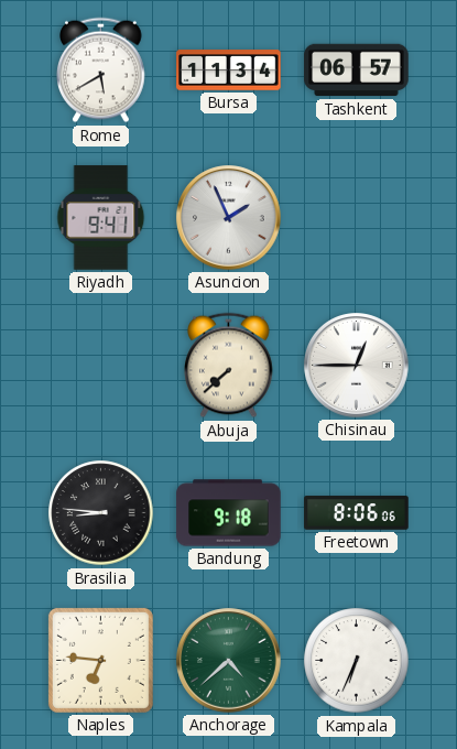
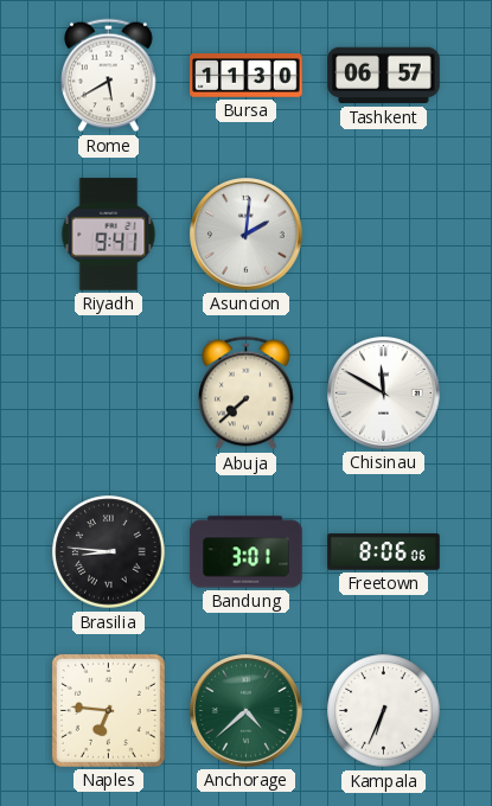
Bursa: 11:34 -> 11:30 (247, 76)
Asuncion: 1:56 -> 2:01 (247, 235)
Chisinau: 12:45 -> 11:50 (384, 394)
Bandung: 9:18 -> 3:01 (247, 552)
